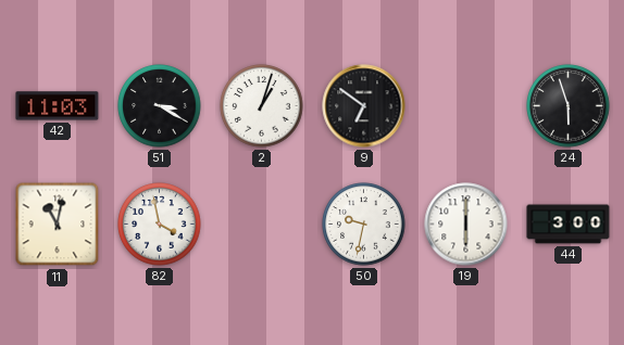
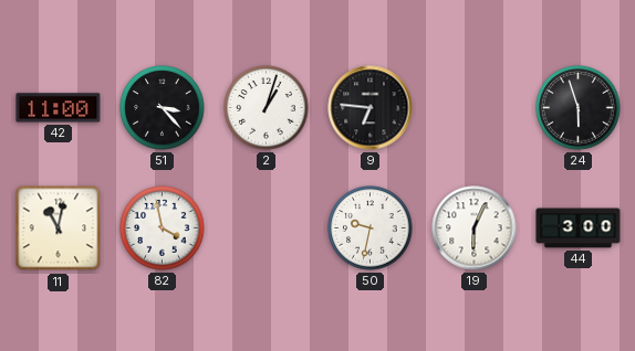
42: 11:03 -> 11:00 (59, 108)
51: 3:20 -> 3:23 (163, 108)
9: 6:51 -> 6:46 (371, 108)
19: 6:00 -> 6:04 (475, 228)
